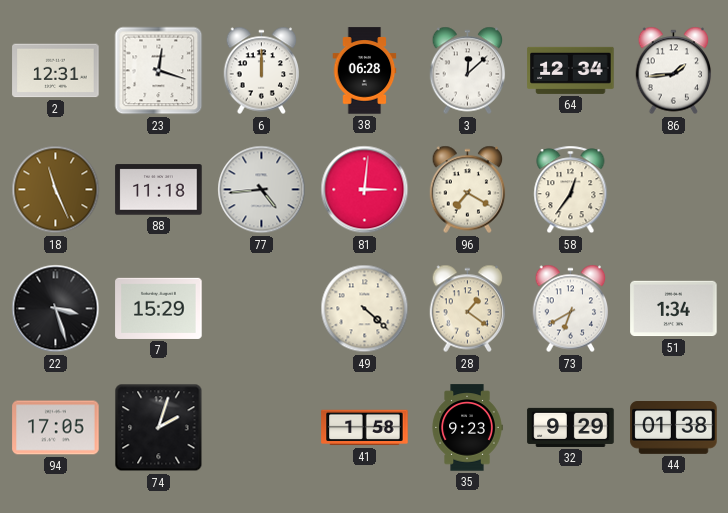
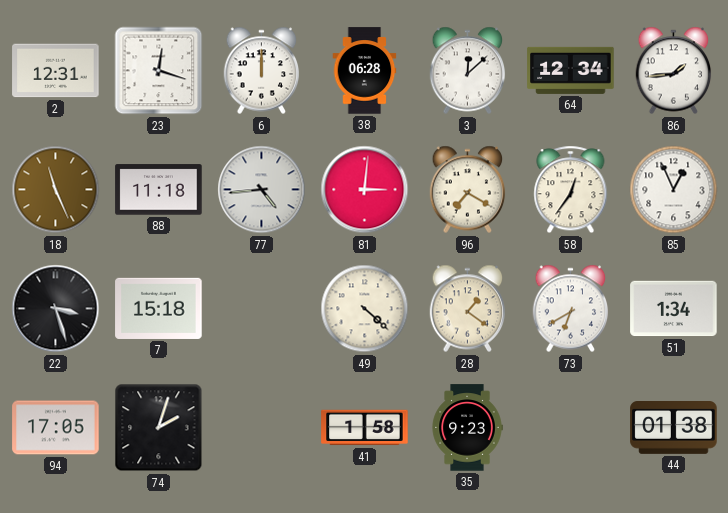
85: none -> 12:56 (674, 190)
7: 15:29 -> 15:18 (159, 308)
32: 9:29 -> none (571, 427)
